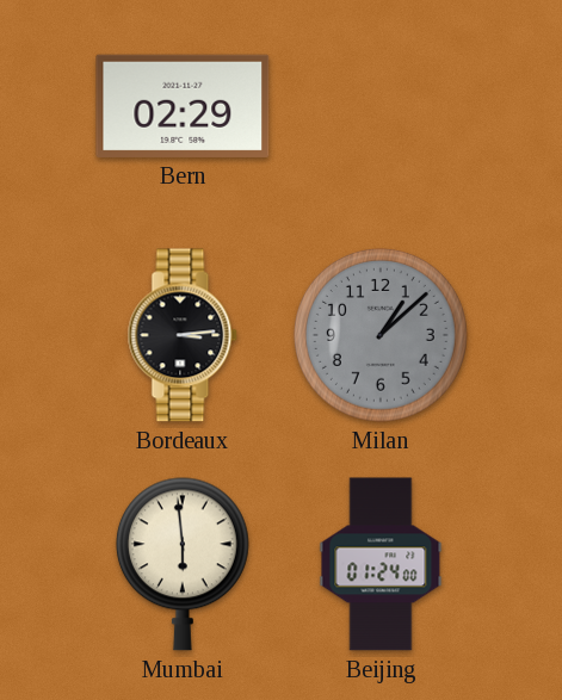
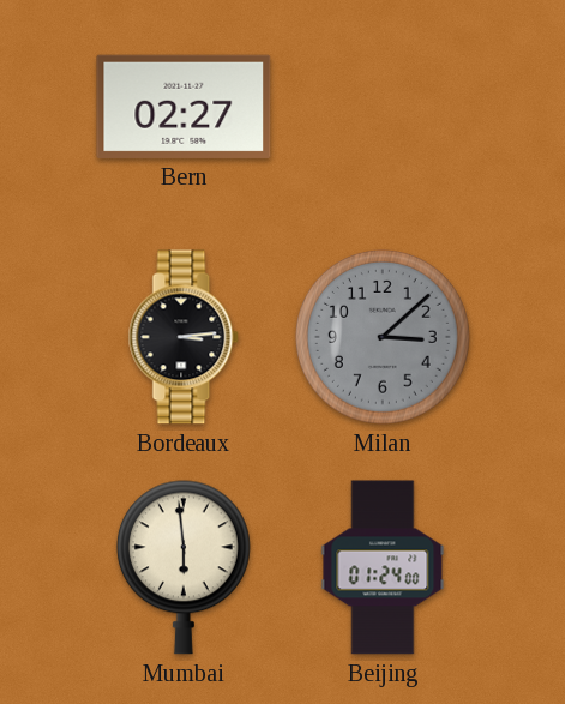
Bern: 02:29 -> 02:27 (184, 107)
Milan: 1:08 -> 3:08 (383, 337)
